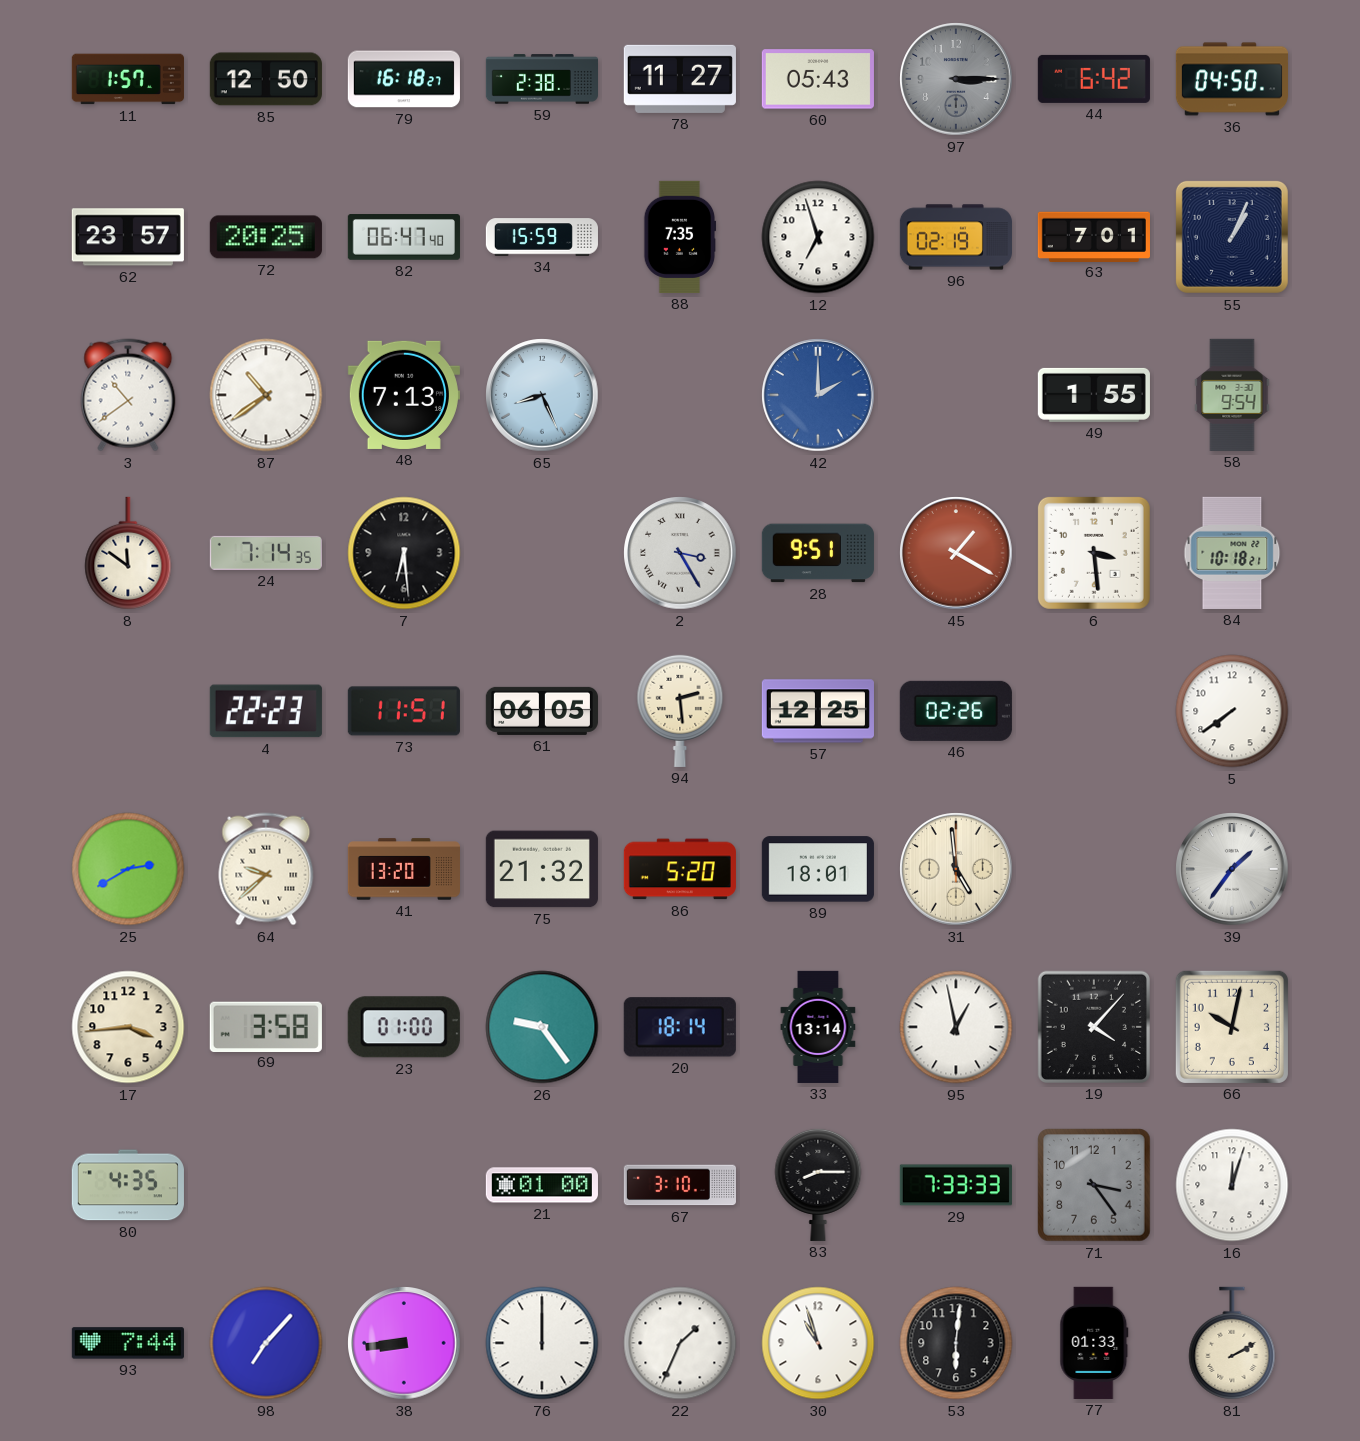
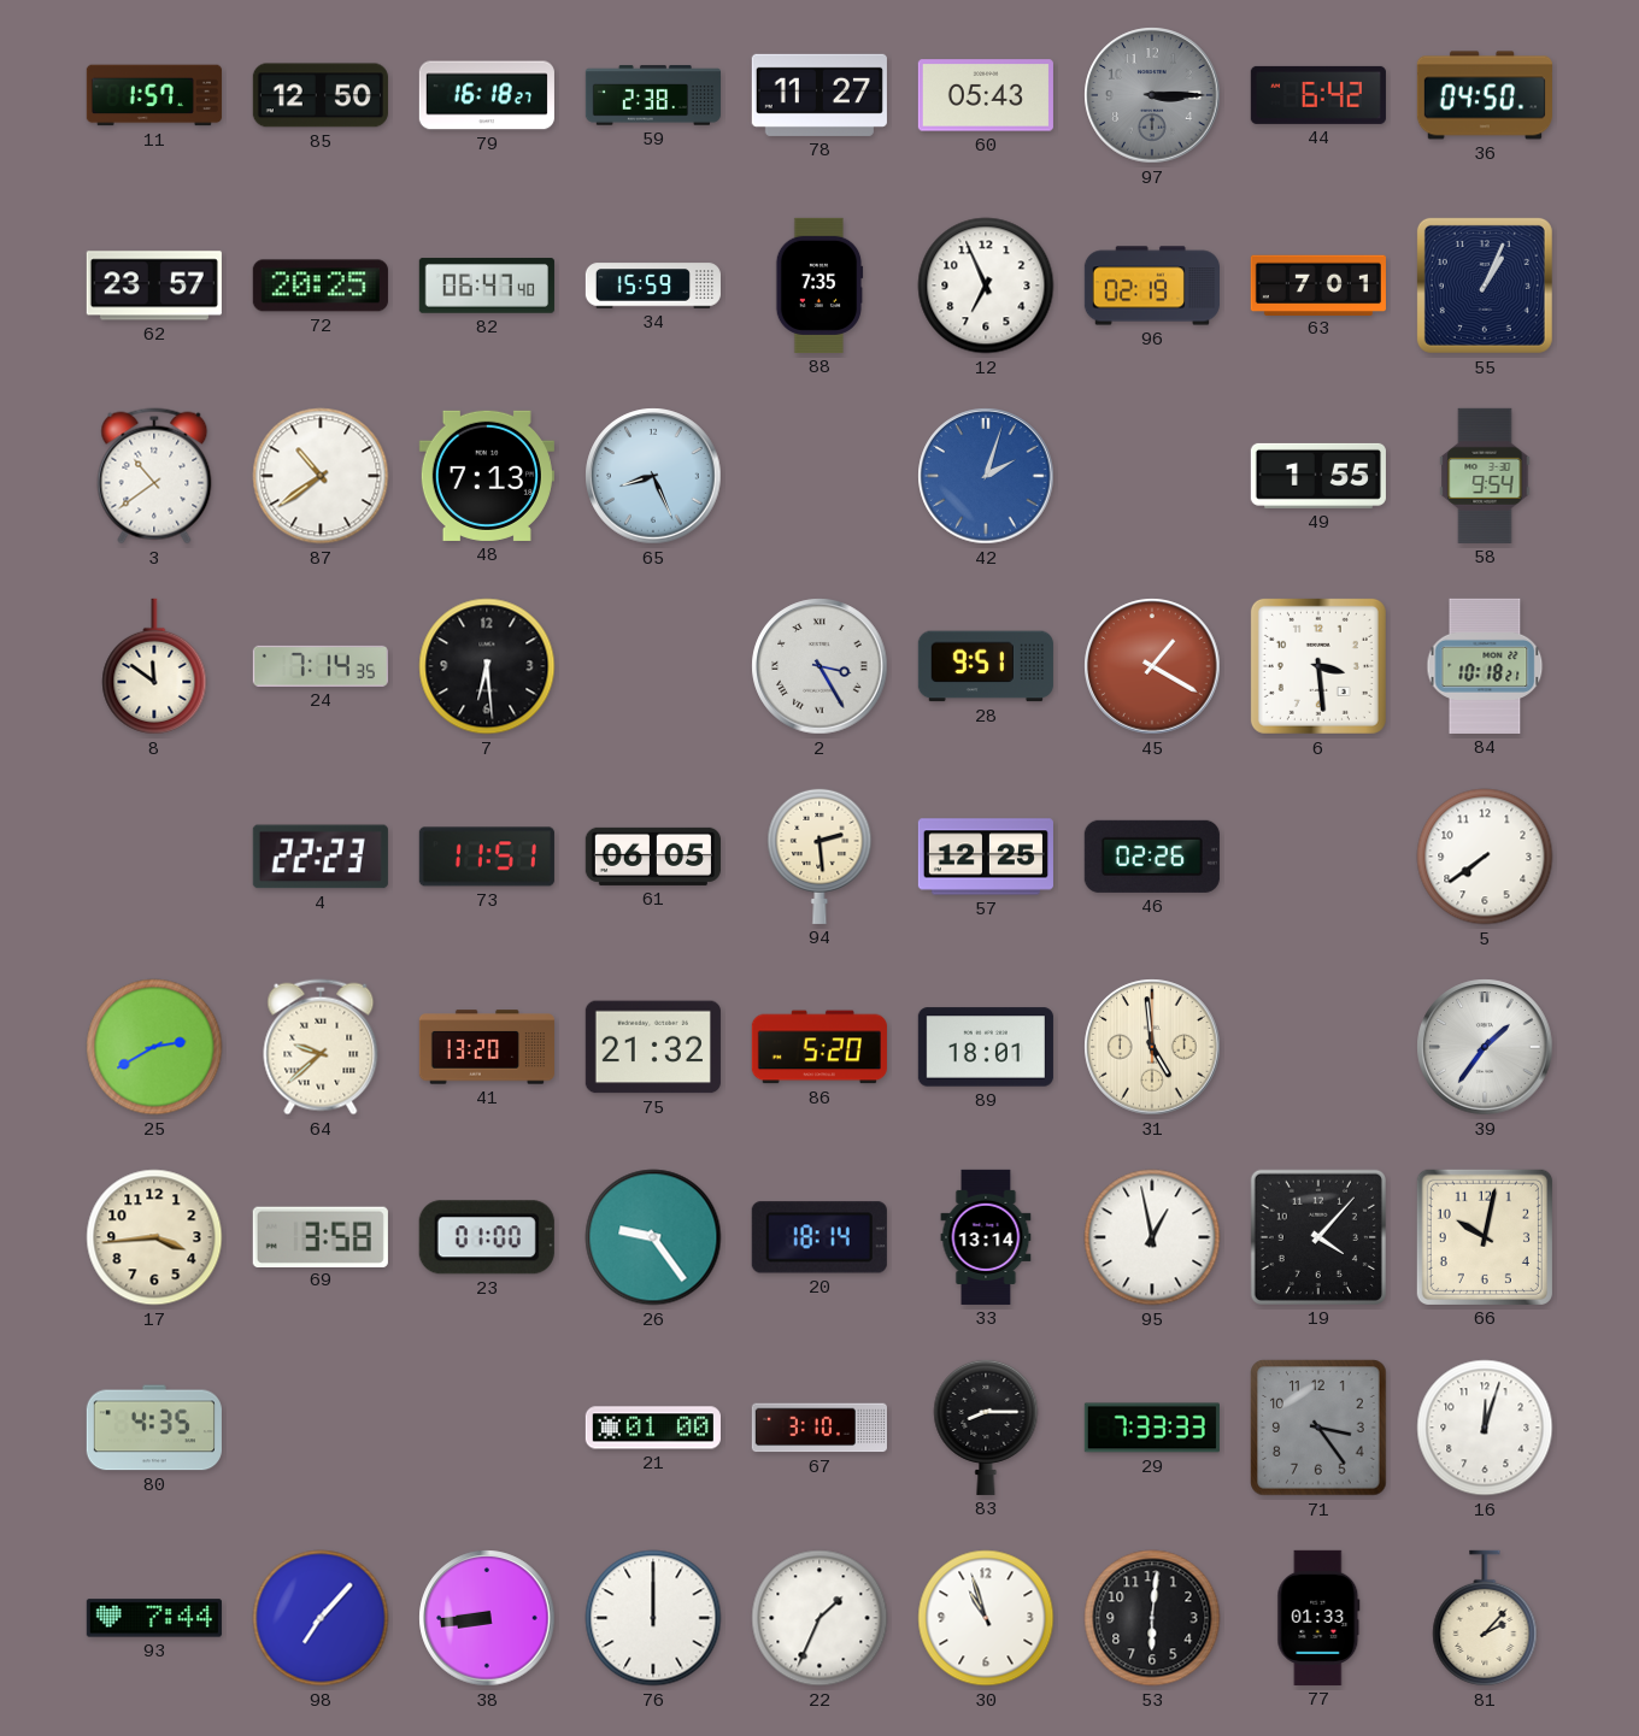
12: 6:57 -> 6:56 (986, 286)
42: 2:00 -> 2:03 (986, 476)
81: 2:10 -> 2:07 (1485, 1618)
